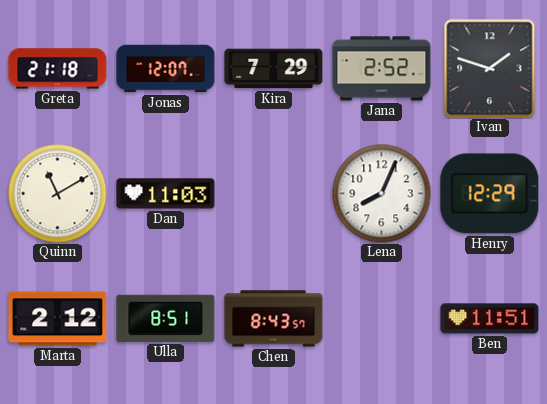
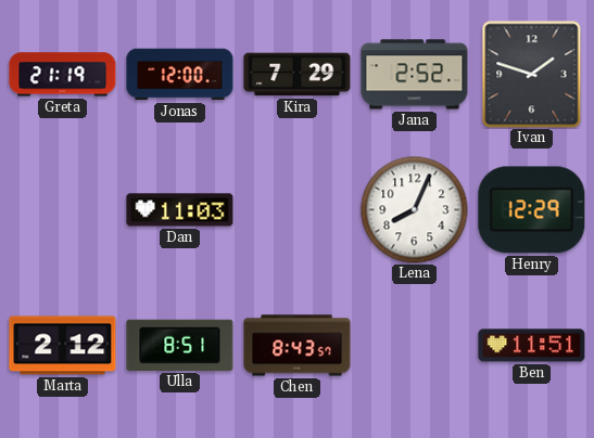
Greta: 21:18 -> 21:19 (63, 75)
Jonas: 12:07 -> 12:00 (180, 75)
Quinn: 11:10 -> none (58, 194)
